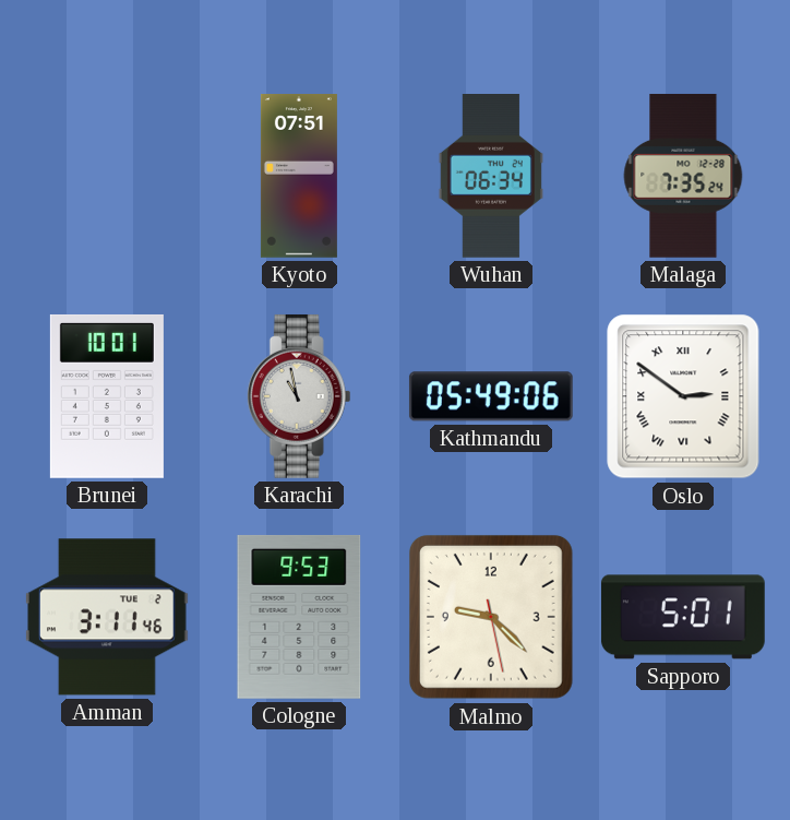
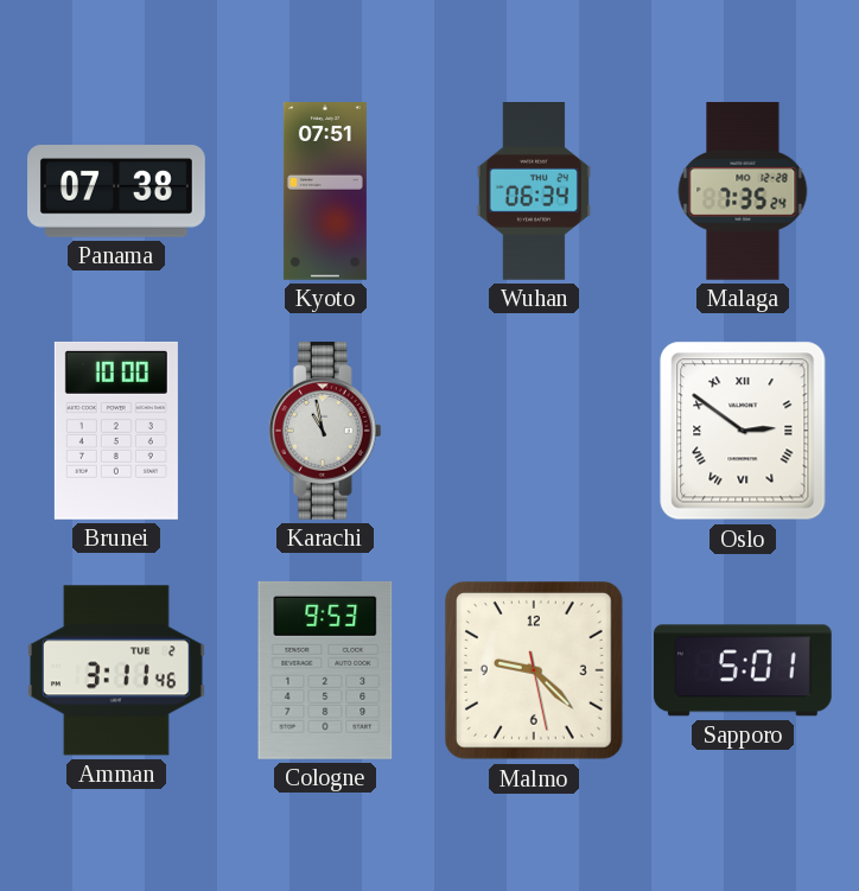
Panama: none -> 07:38 (117, 191)
Brunei: 10:01 -> 10:00 (116, 431)
Kathmandu: 05:49 -> none (491, 396)
